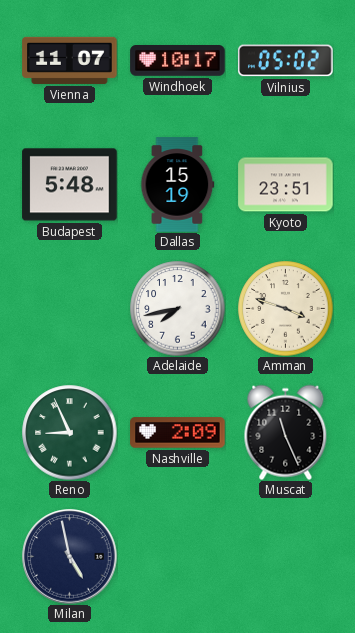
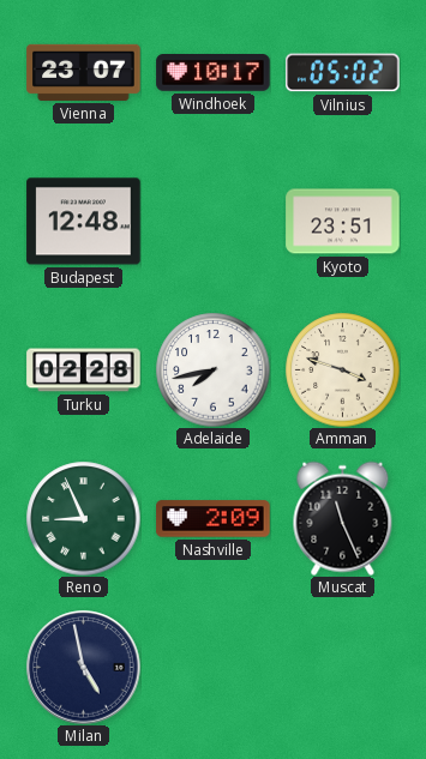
Vienna: 11:07 -> 23:07 (84, 72)
Budapest: 5:48 -> 12:48 (84, 222)
Dallas: 15:19 -> none (178, 185)
Turku: none -> 02:28 (84, 371)
